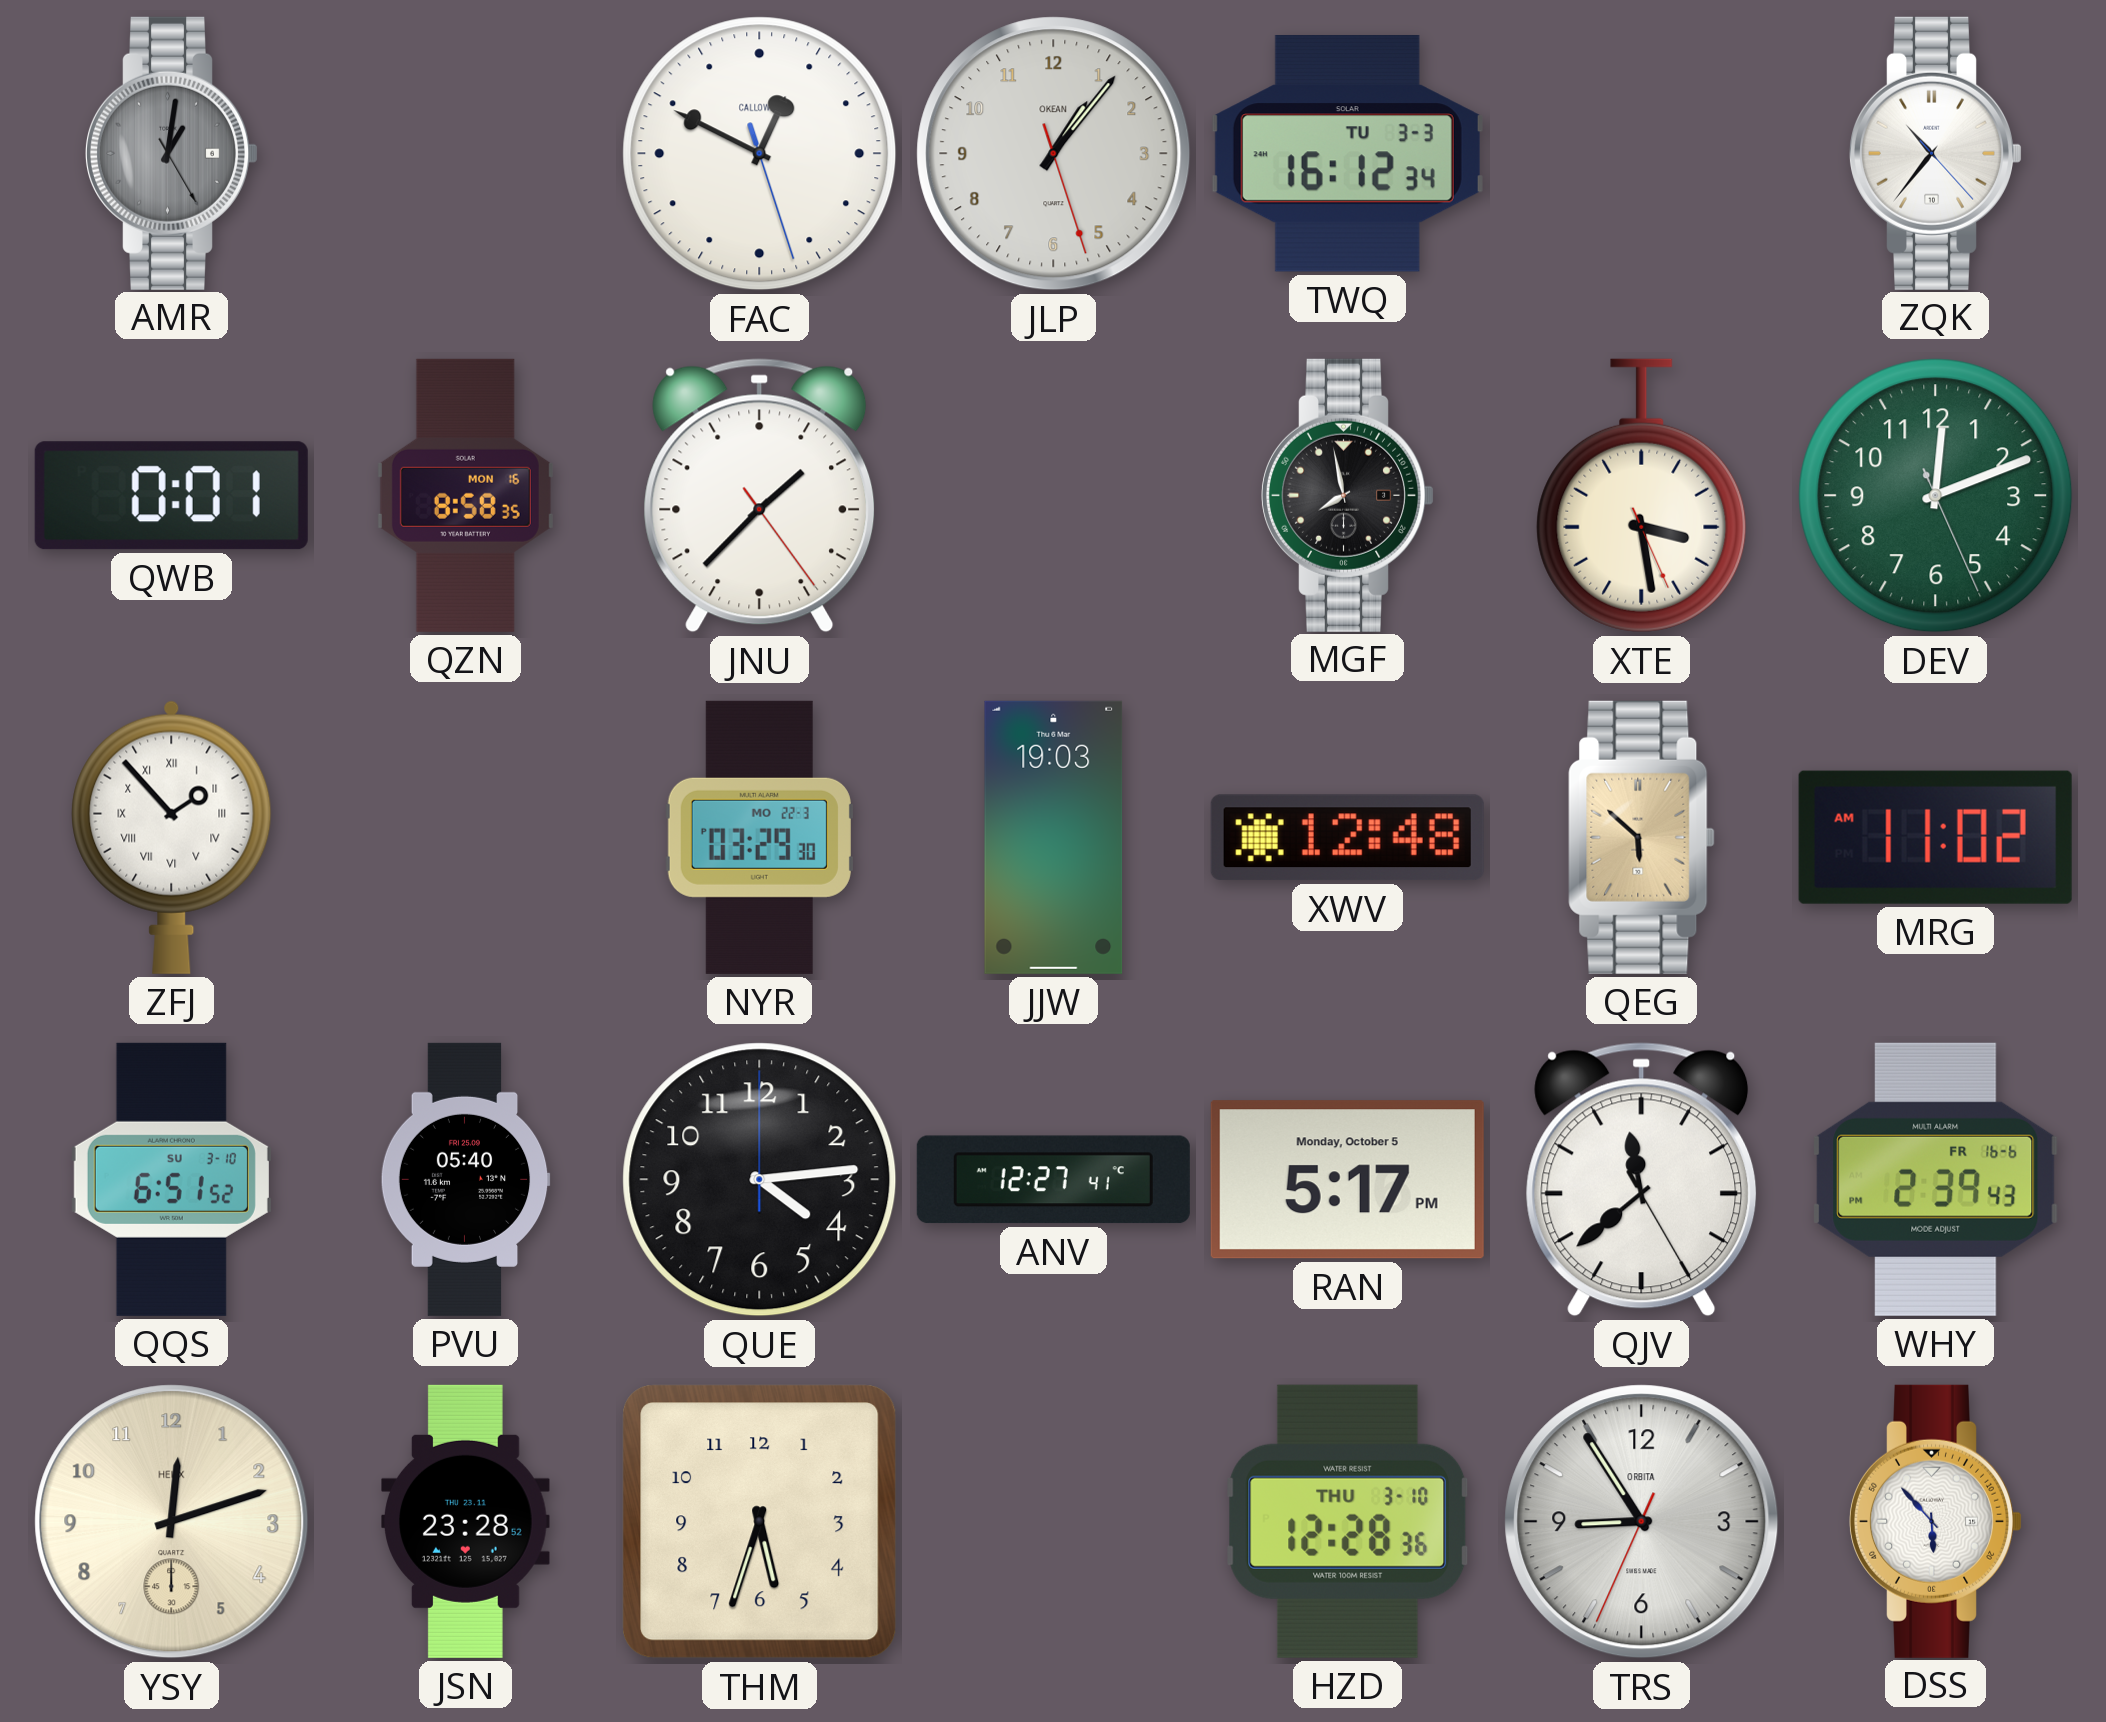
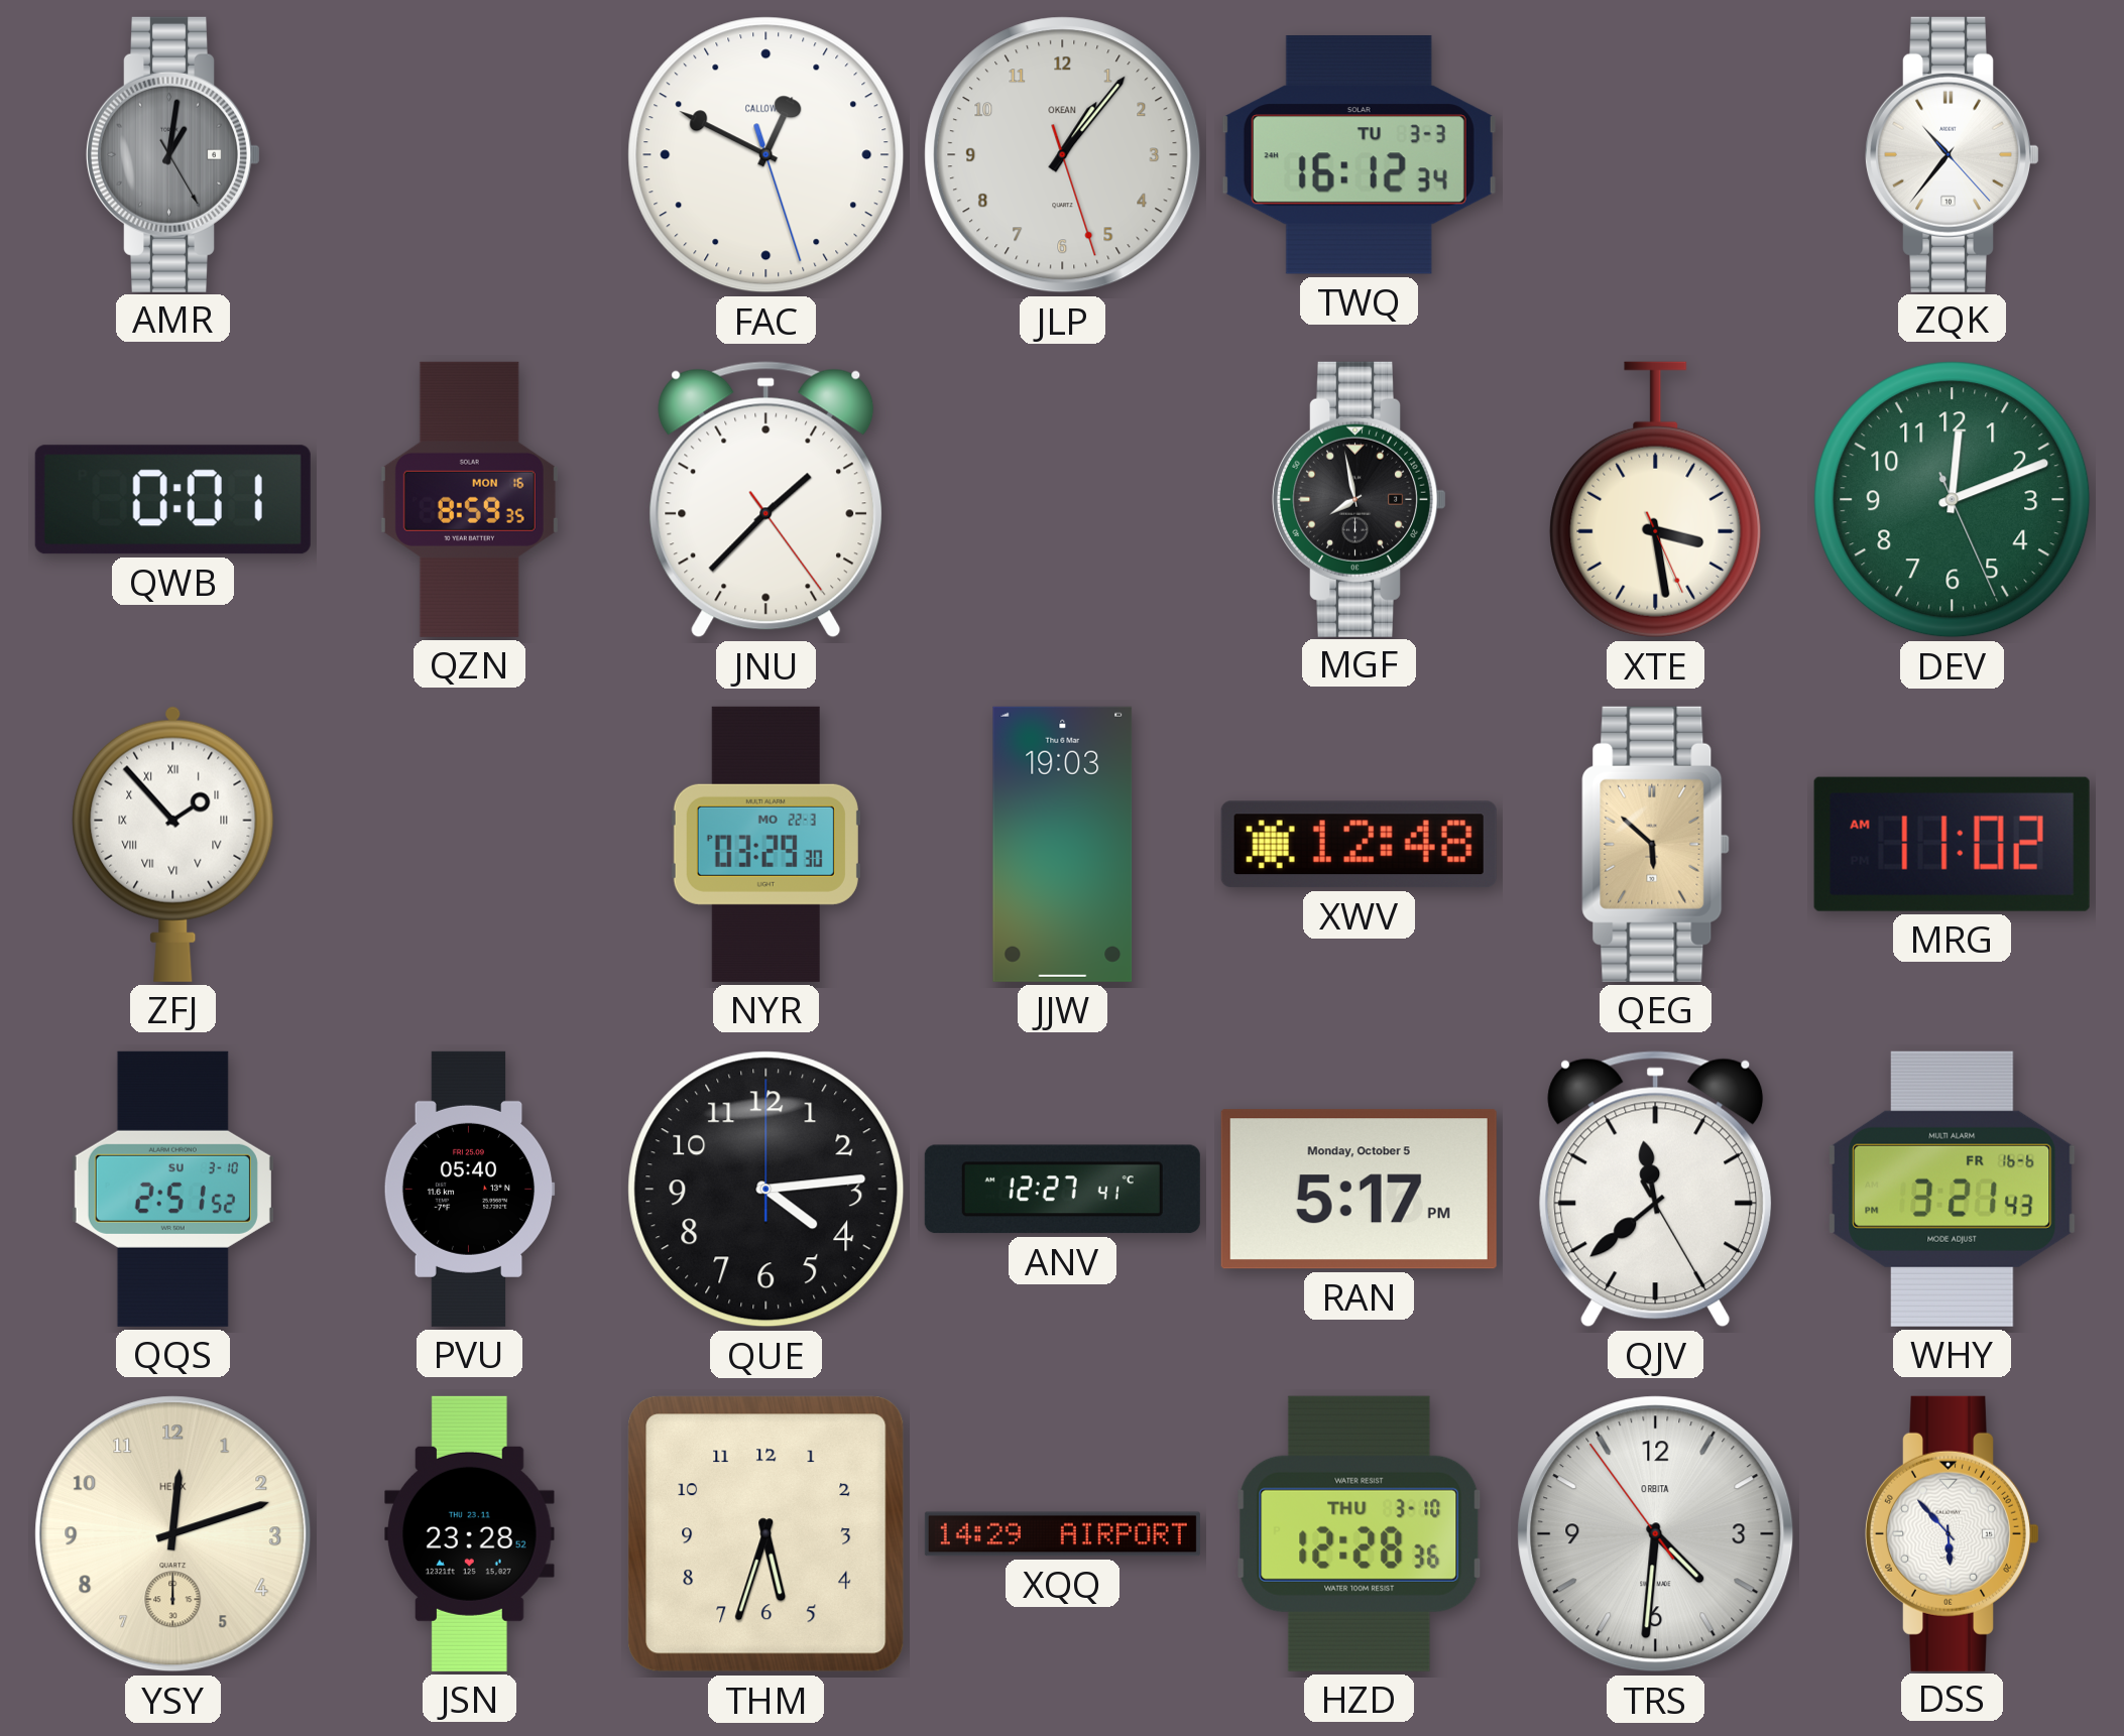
QZN: 8:58 -> 8:59 (469, 499)
QQS: 6:51 -> 2:51 (172, 1189)
WHY: 2:39 -> 3:21 (1953, 1189)
XQQ: none -> 14:29 (1062, 1534)
TRS: 8:54 -> 4:30 (1656, 1534)
